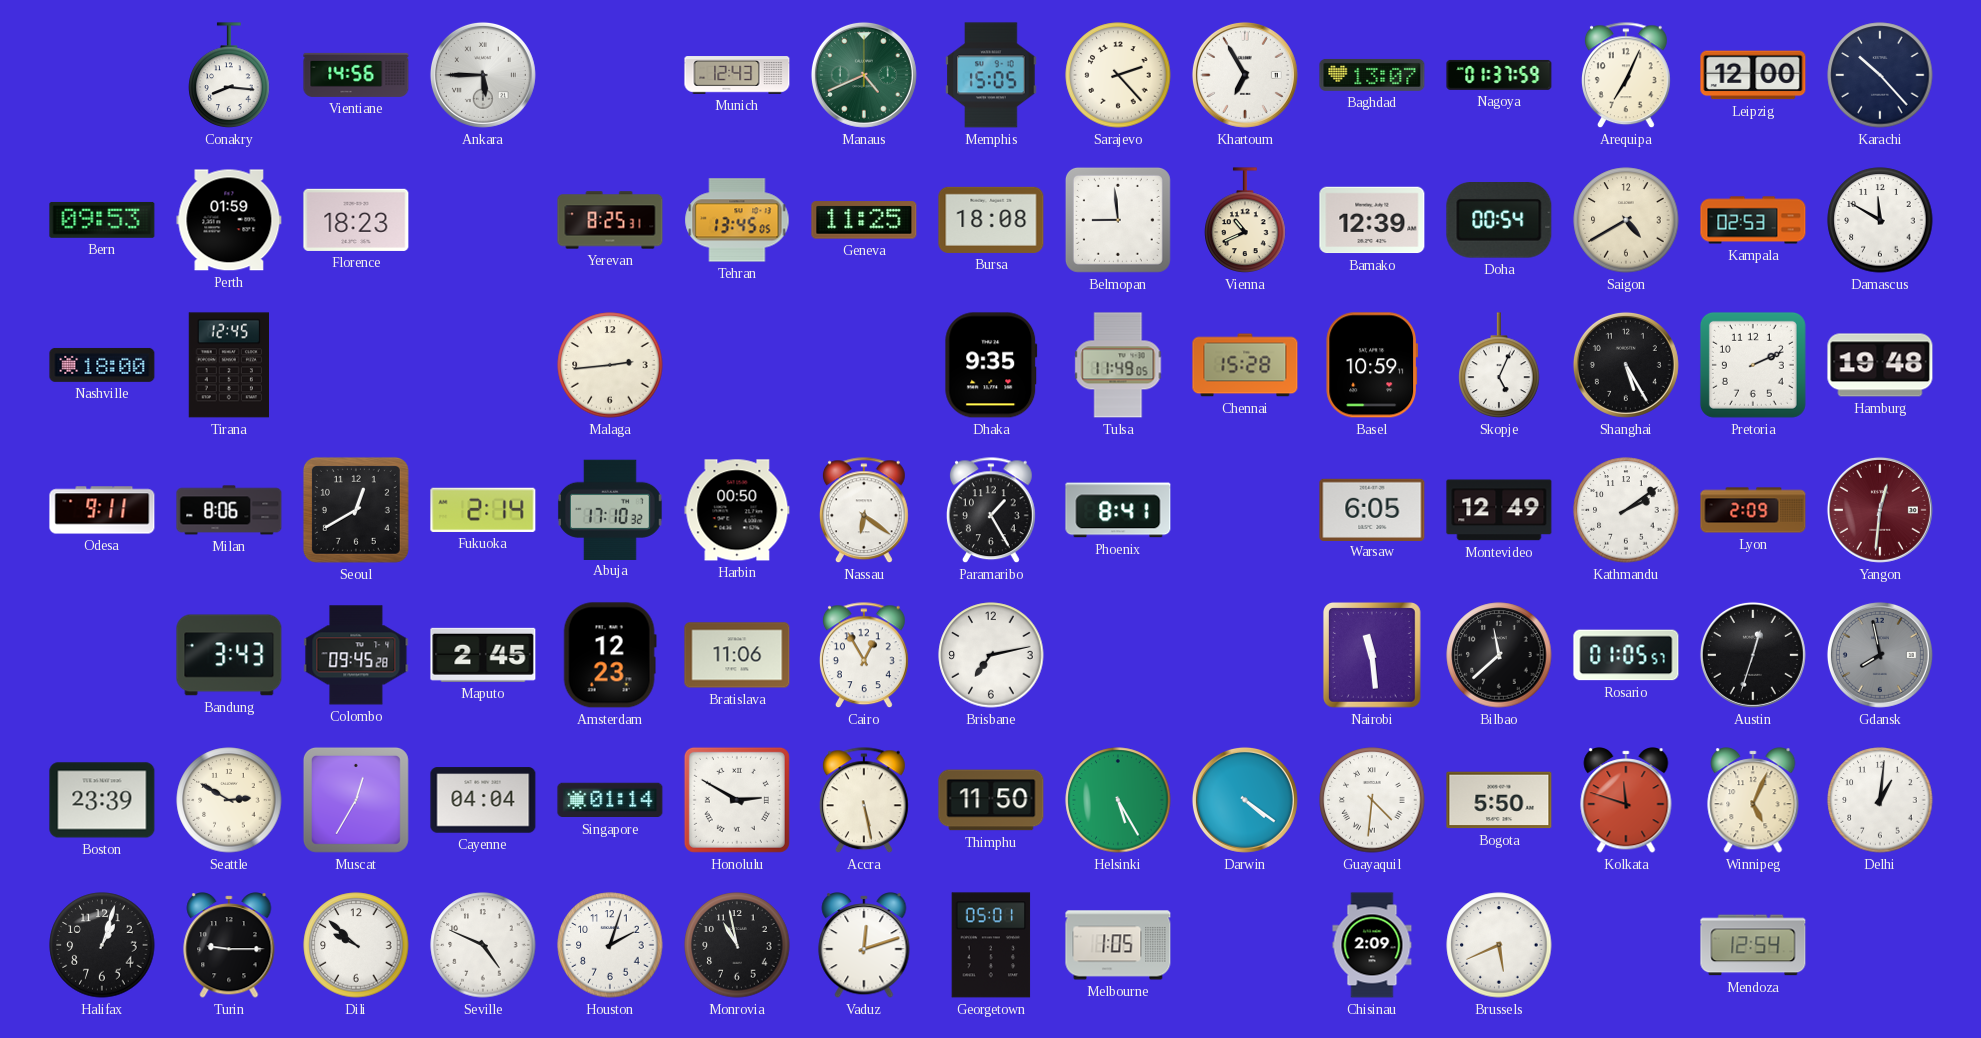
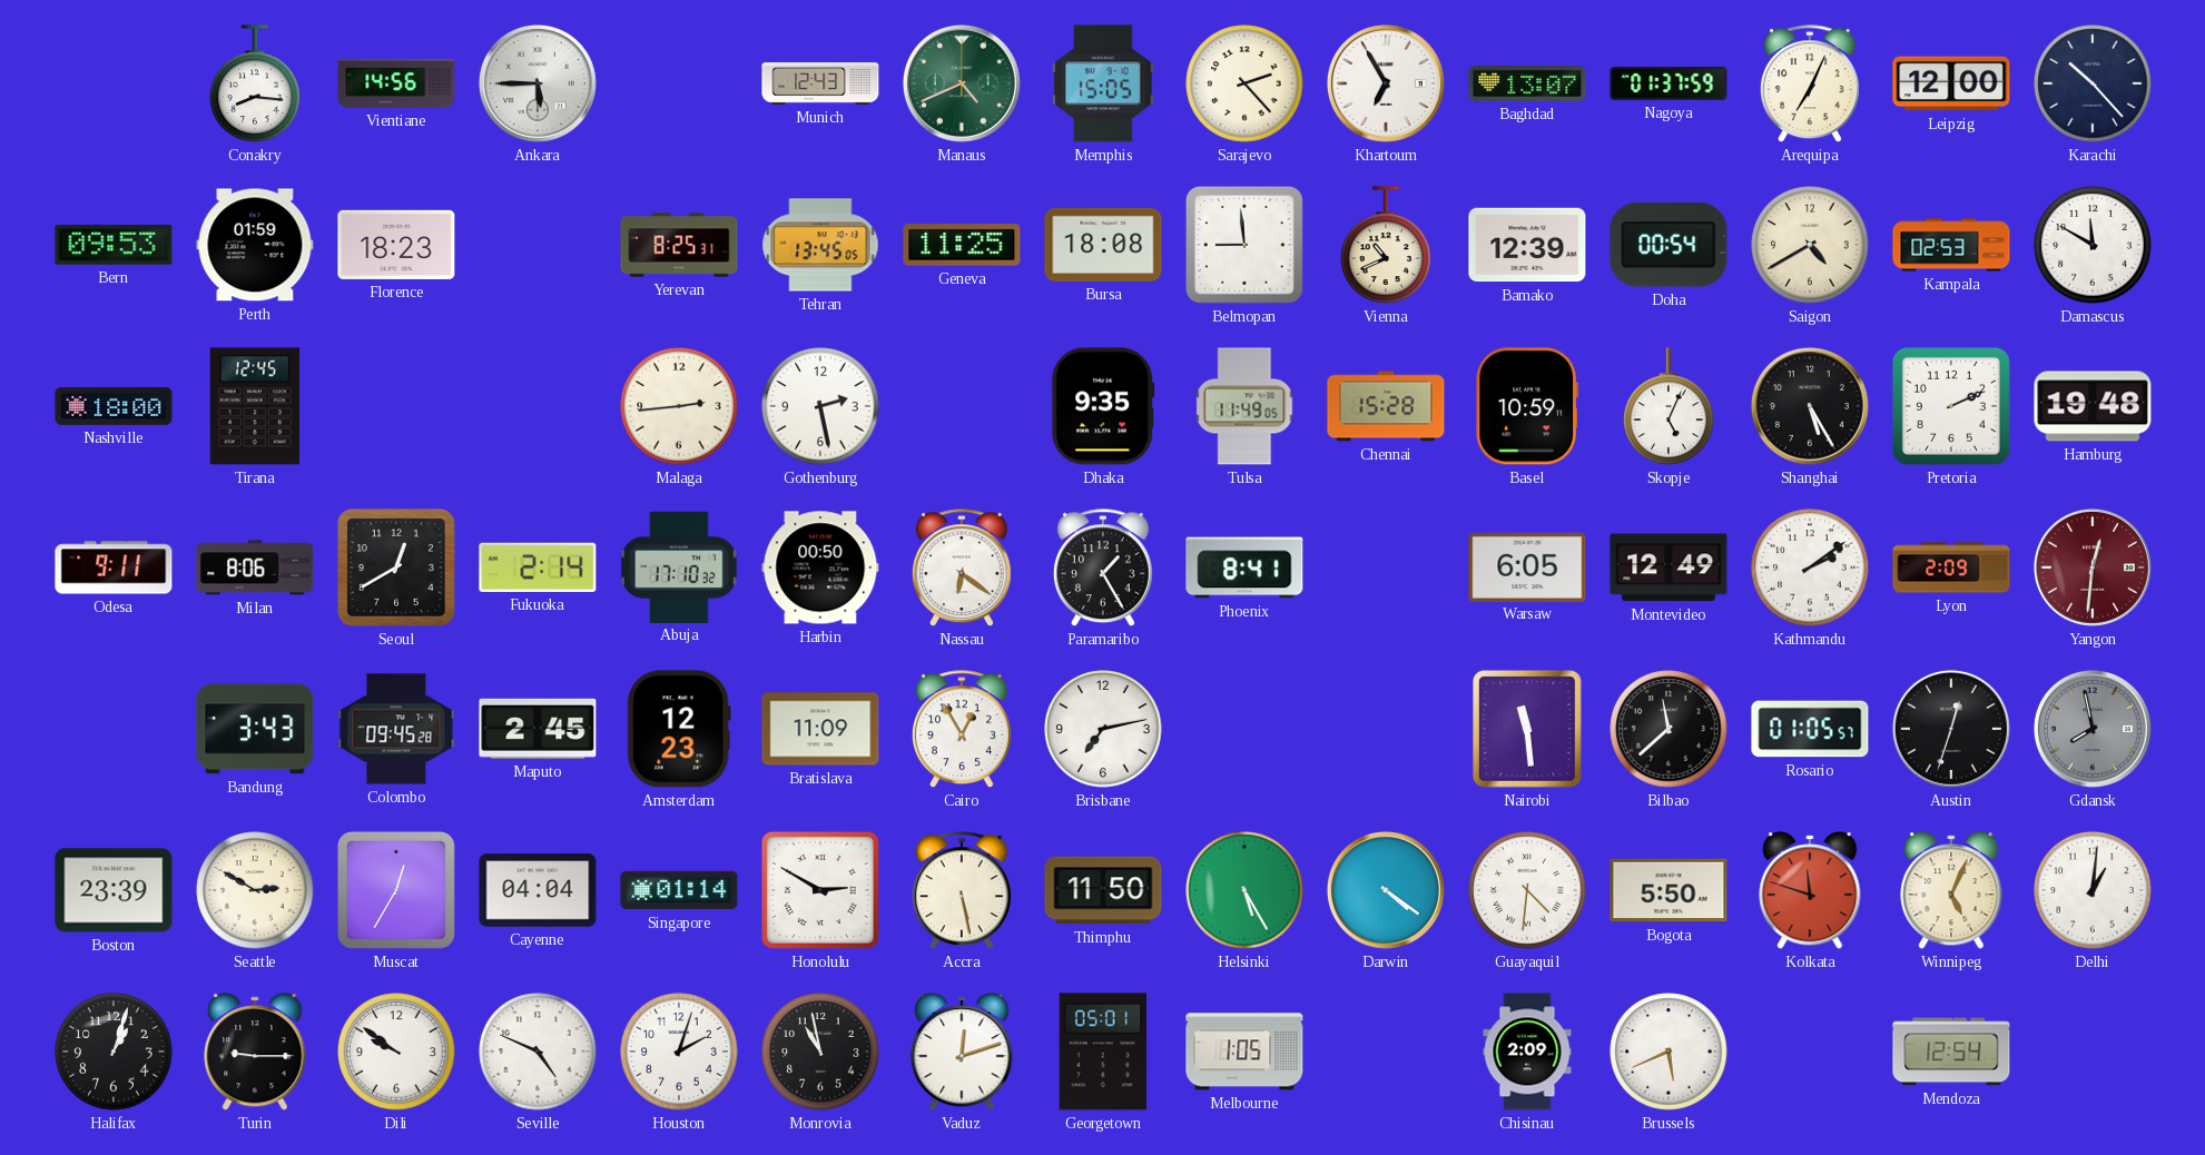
Gothenburg: none -> 2:28 (820, 406)
Bratislava: 11:06 -> 11:09 (820, 729)
Dili: 9:52 -> 9:51 (396, 1052)
